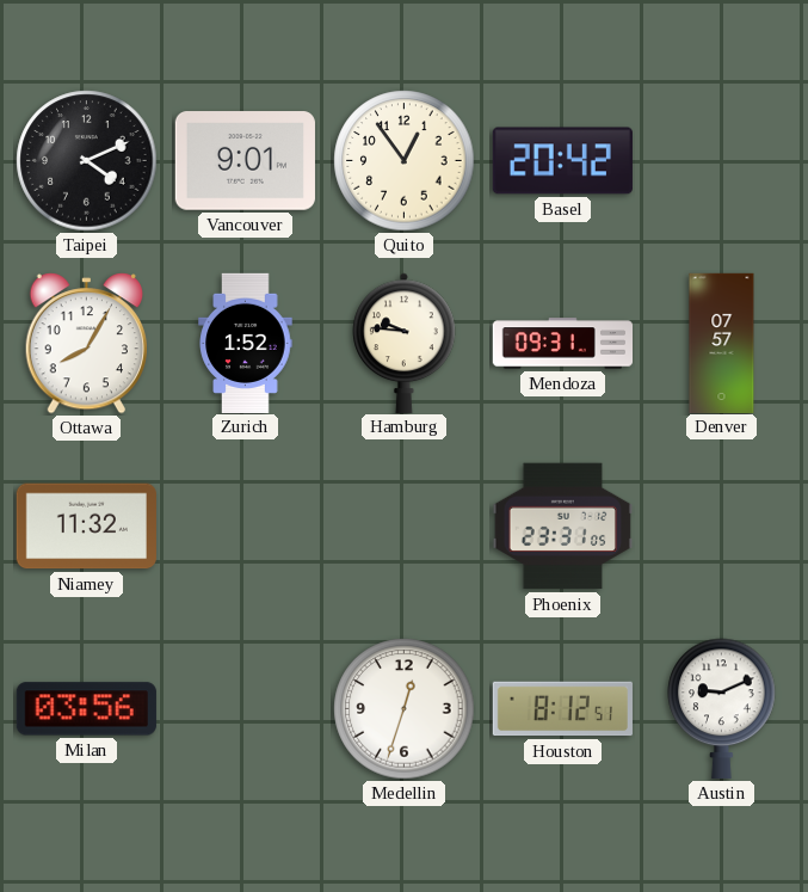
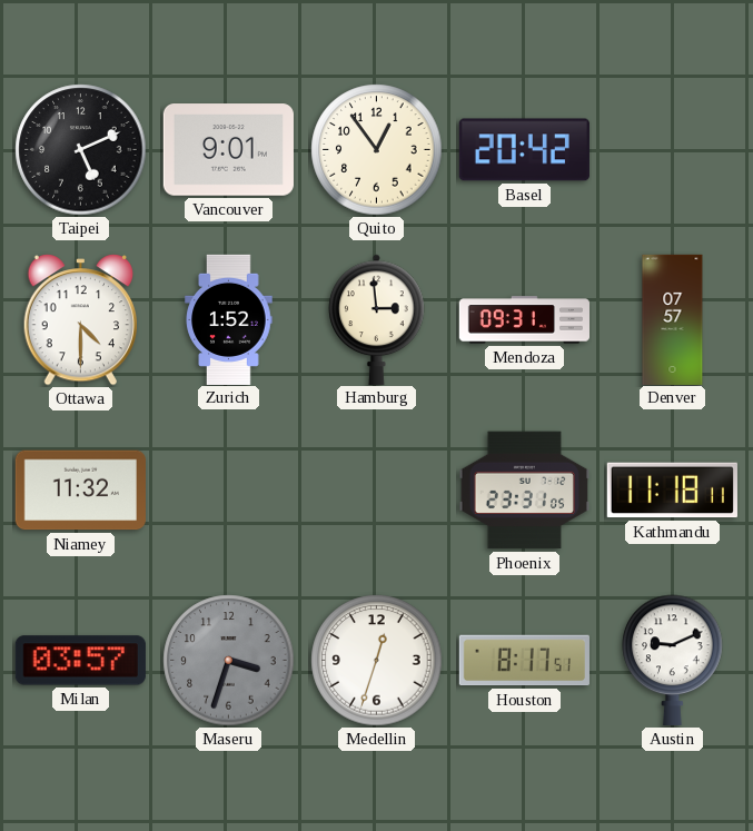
Taipei: 4:11 -> 5:11 (81, 150)
Ottawa: 8:05 -> 4:30 (80, 320)
Hamburg: 9:46 -> 2:59 (377, 319)
Kathmandu: none -> 11:18 (672, 491)
Milan: 03:56 -> 03:57 (80, 661)
Maseru: none -> 3:33 (229, 661)
Houston: 8:12 -> 8:17 (524, 661)
